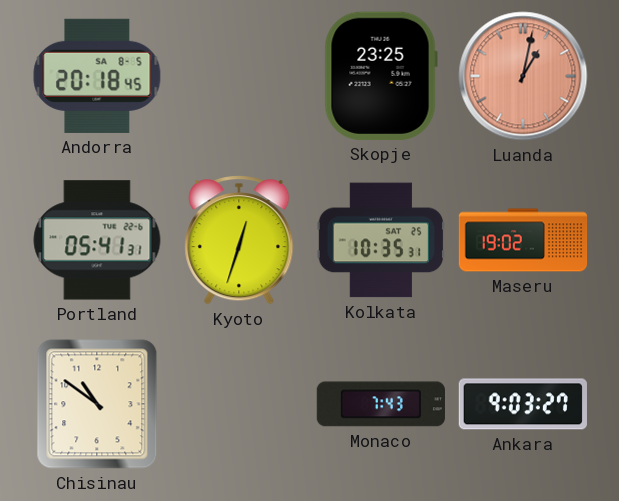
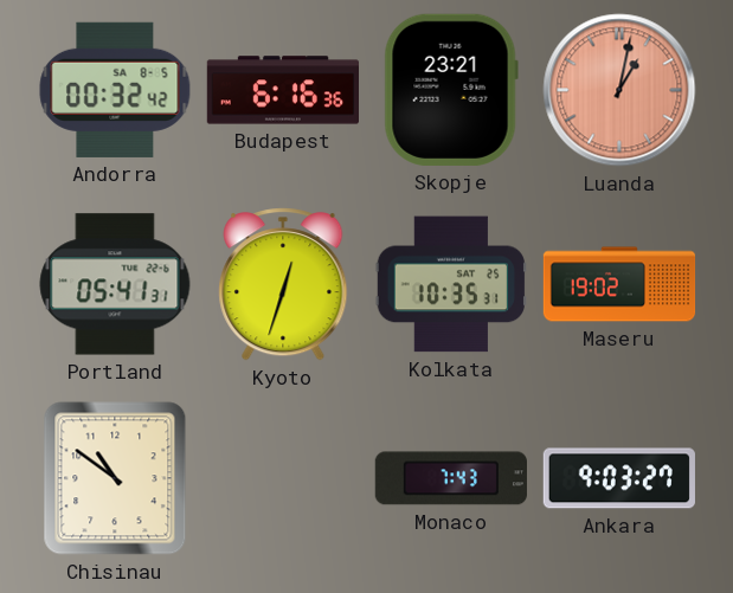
Andorra: 20:18 -> 00:32 (115, 90)
Budapest: none -> 6:16 (282, 90)
Skopje: 23:25 -> 23:21 (451, 90)
